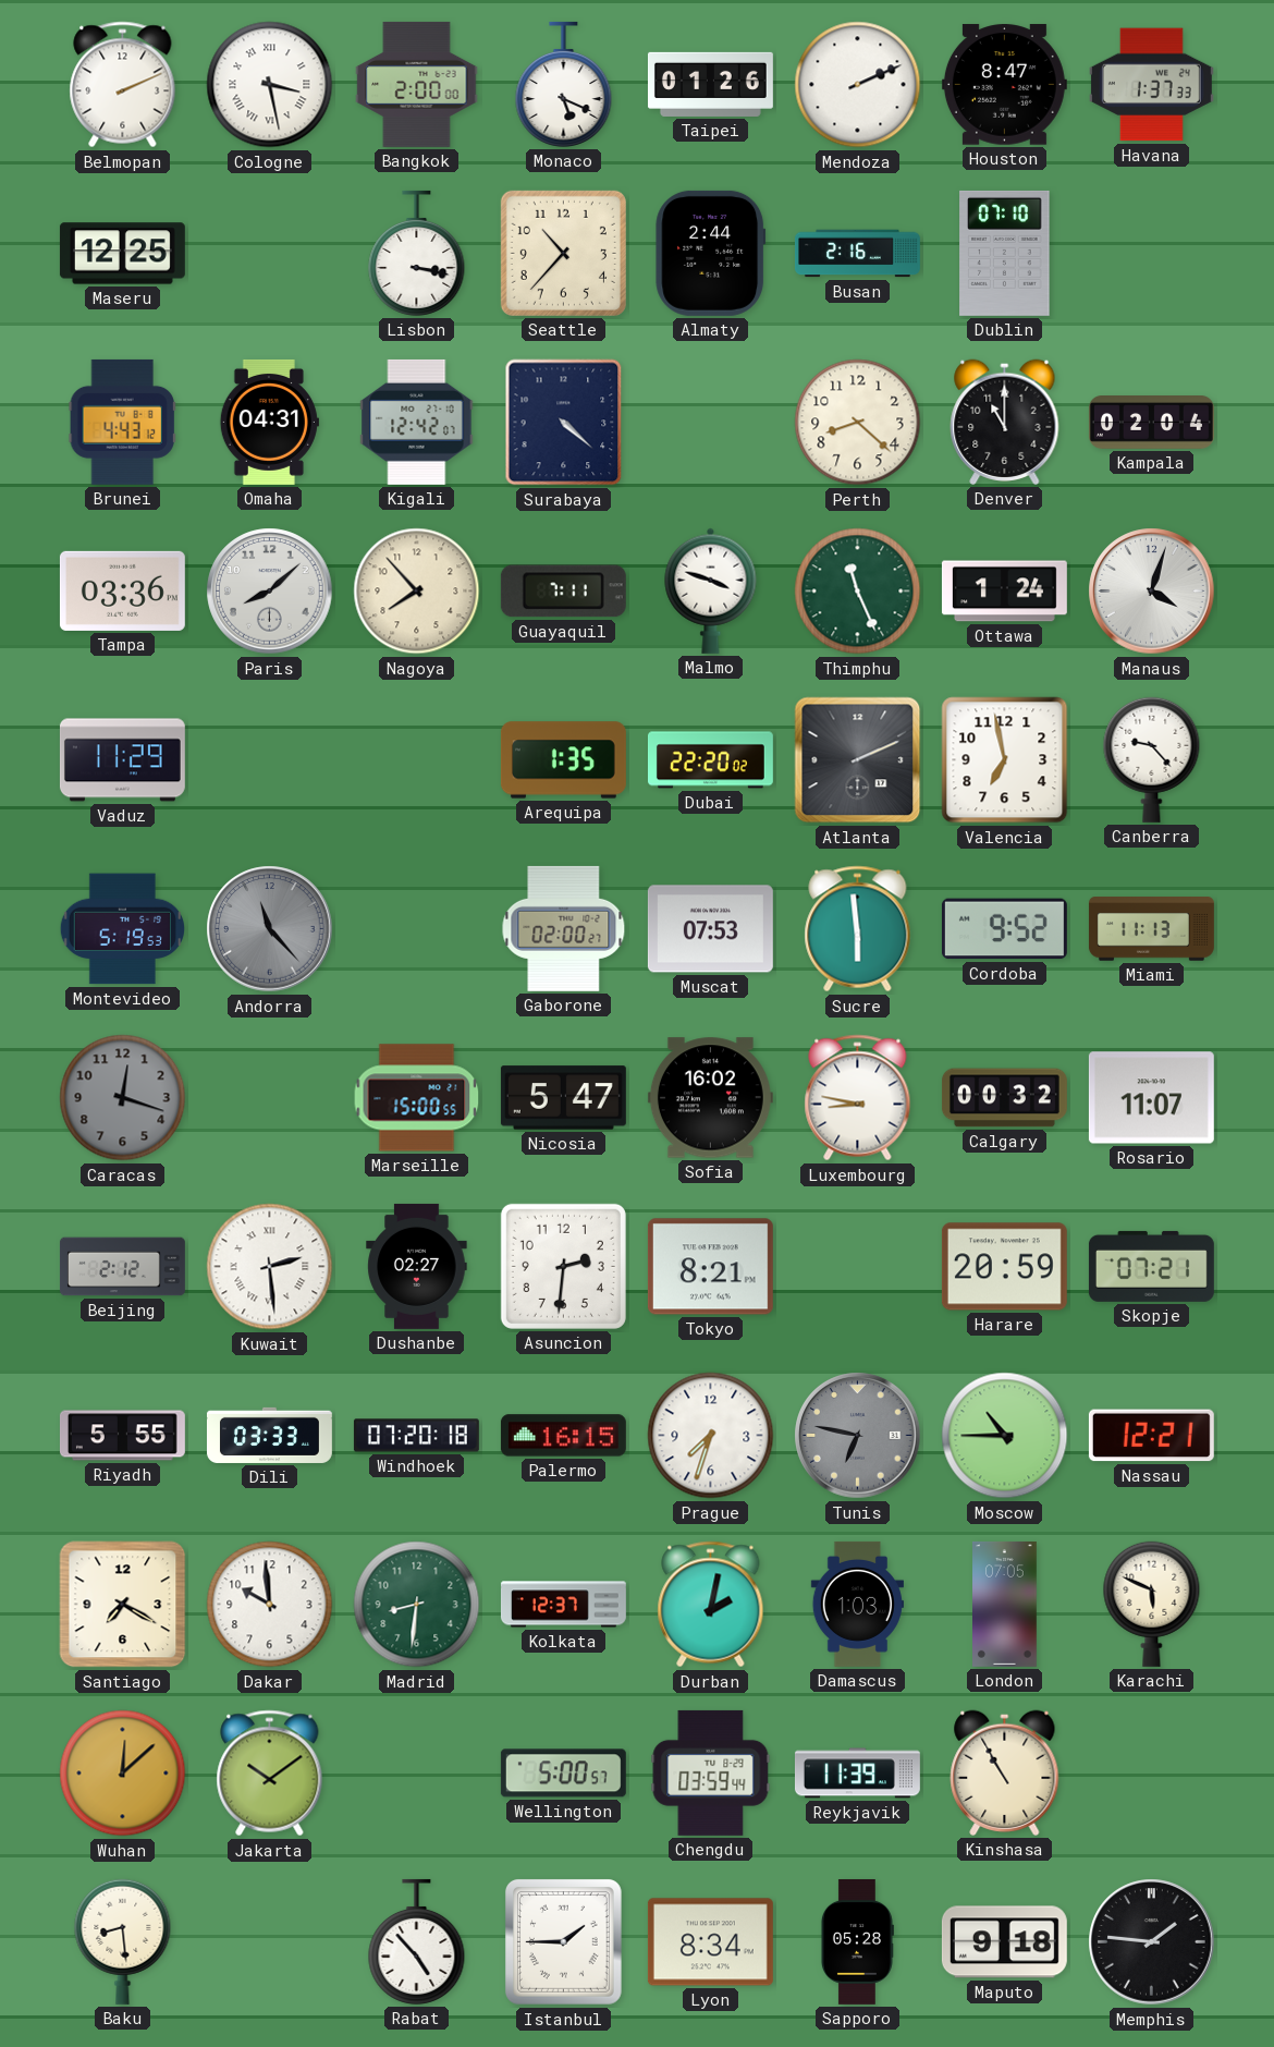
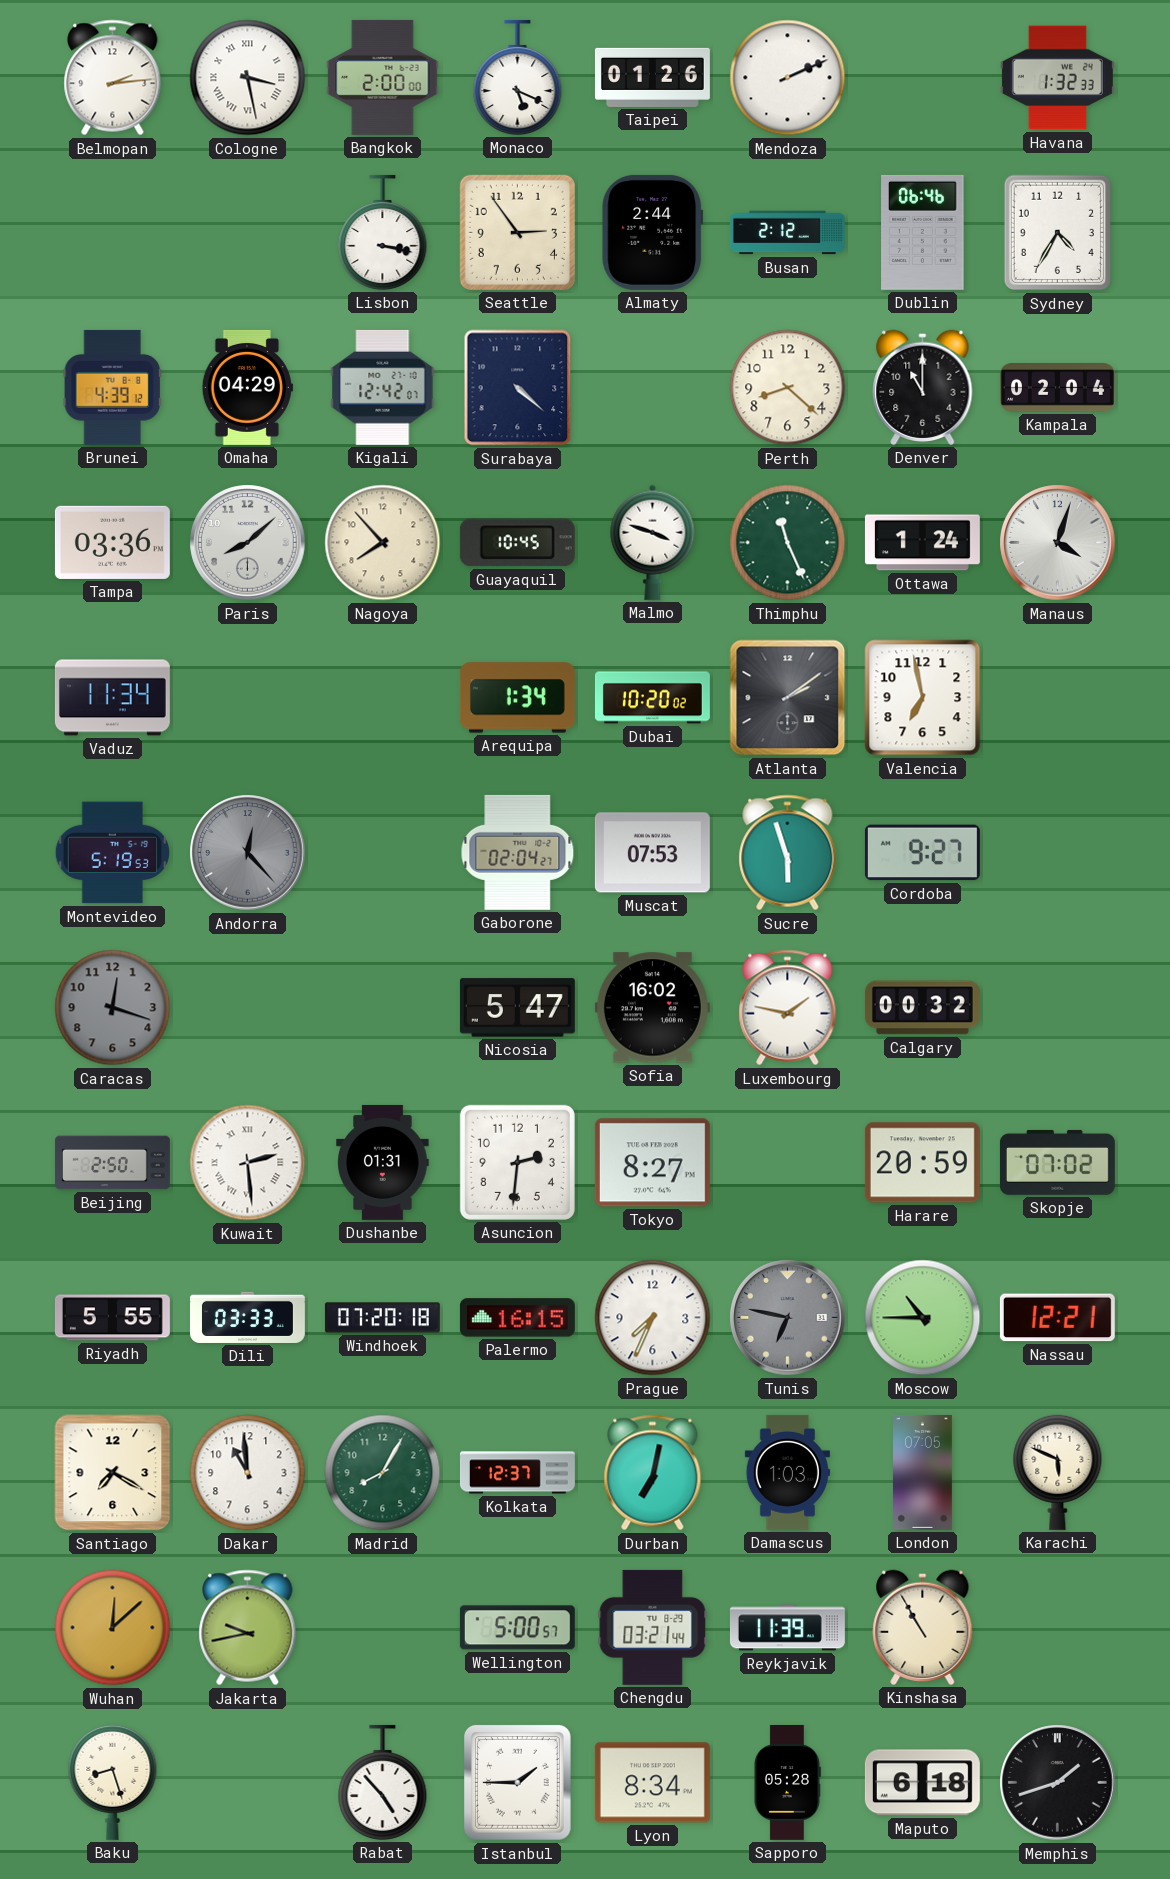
Belmopan: 2:11 -> 2:14 (113, 78)
Houston: 8:47 -> none (1004, 85)
Havana: 1:37 -> 1:32 (1057, 78)
Maseru: 12:25 -> none (122, 254)
Seattle: 10:37 -> 2:54 (517, 232)
Busan: 2:16 -> 2:12 (787, 233)
Dublin: 07:10 -> 06:46 (923, 232)
Sydney: none -> 4:35 (1057, 233)
Brunei: 4:43 -> 4:39 (112, 387)
Omaha: 04:31 -> 04:29 (247, 387)
Guayaquil: 7:11 -> 10:45 (517, 543)
Vaduz: 11:29 -> 11:34 (112, 698)
Arequipa: 1:35 -> 1:34 (517, 698)
Dubai: 22:20 -> 10:20 (652, 698)
Atlanta: 2:11 -> 2:09 (788, 698)
Canberra: 9:23 -> none (1152, 759)
Andorra: 11:23 -> 12:23 (248, 853)
Gaborone: 02:00 -> 02:04 (518, 852)
Sucre: 5:59 -> 5:57 (788, 853)
Cordoba: 9:52 -> 9:27 (922, 853)
Miami: 11:13 -> none (1151, 929)
Marseille: 15:00 -> none (417, 1098)
Luxembourg: 8:47 -> 1:47 (788, 1008)
Rosario: 11:07 -> none (1151, 1098)
Beijing: 2:12 -> 2:50 (112, 1163)
Dushanbe: 02:27 -> 01:31 (383, 1162)
Tokyo: 8:21 -> 8:27 (652, 1163)
Skopje: 07:21 -> 07:02 (1057, 1162)
Prague: 7:33 -> 7:34 (653, 1318)
Dakar: 9:59 -> 10:59 (248, 1473)
Madrid: 8:31 -> 8:05 (383, 1473)
Durban: 2:02 -> 7:02 (653, 1473)
Jakarta: 10:09 -> 9:43 (248, 1628)
Chengdu: 03:59 -> 03:21 (653, 1627)
Baku: 8:29 -> 8:27 (113, 1782)
Maputo: 9:18 -> 6:18 (922, 1783)
Memphis: 1:46 -> 1:42 (1058, 1783)
